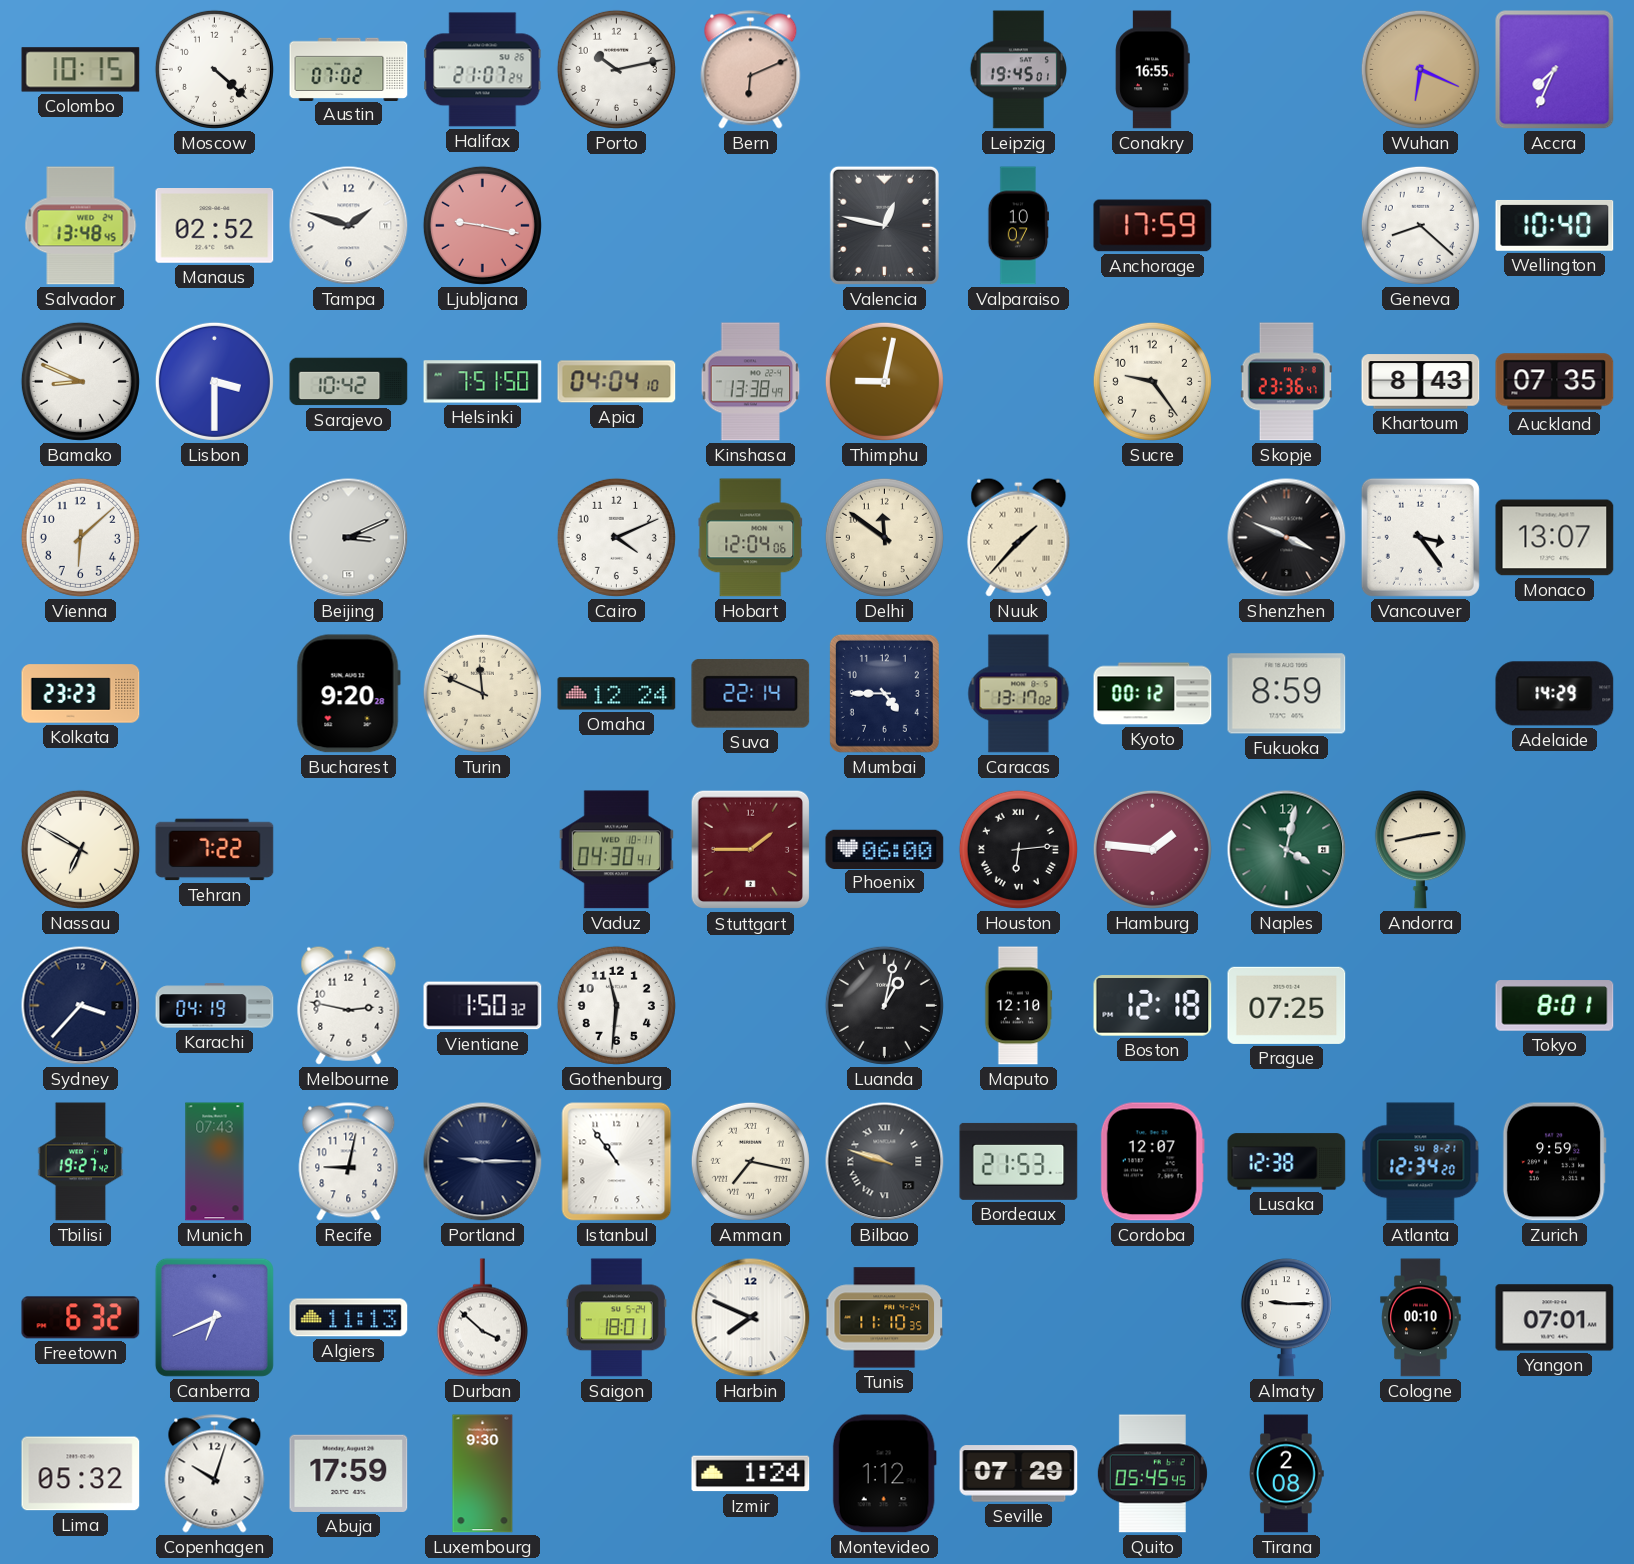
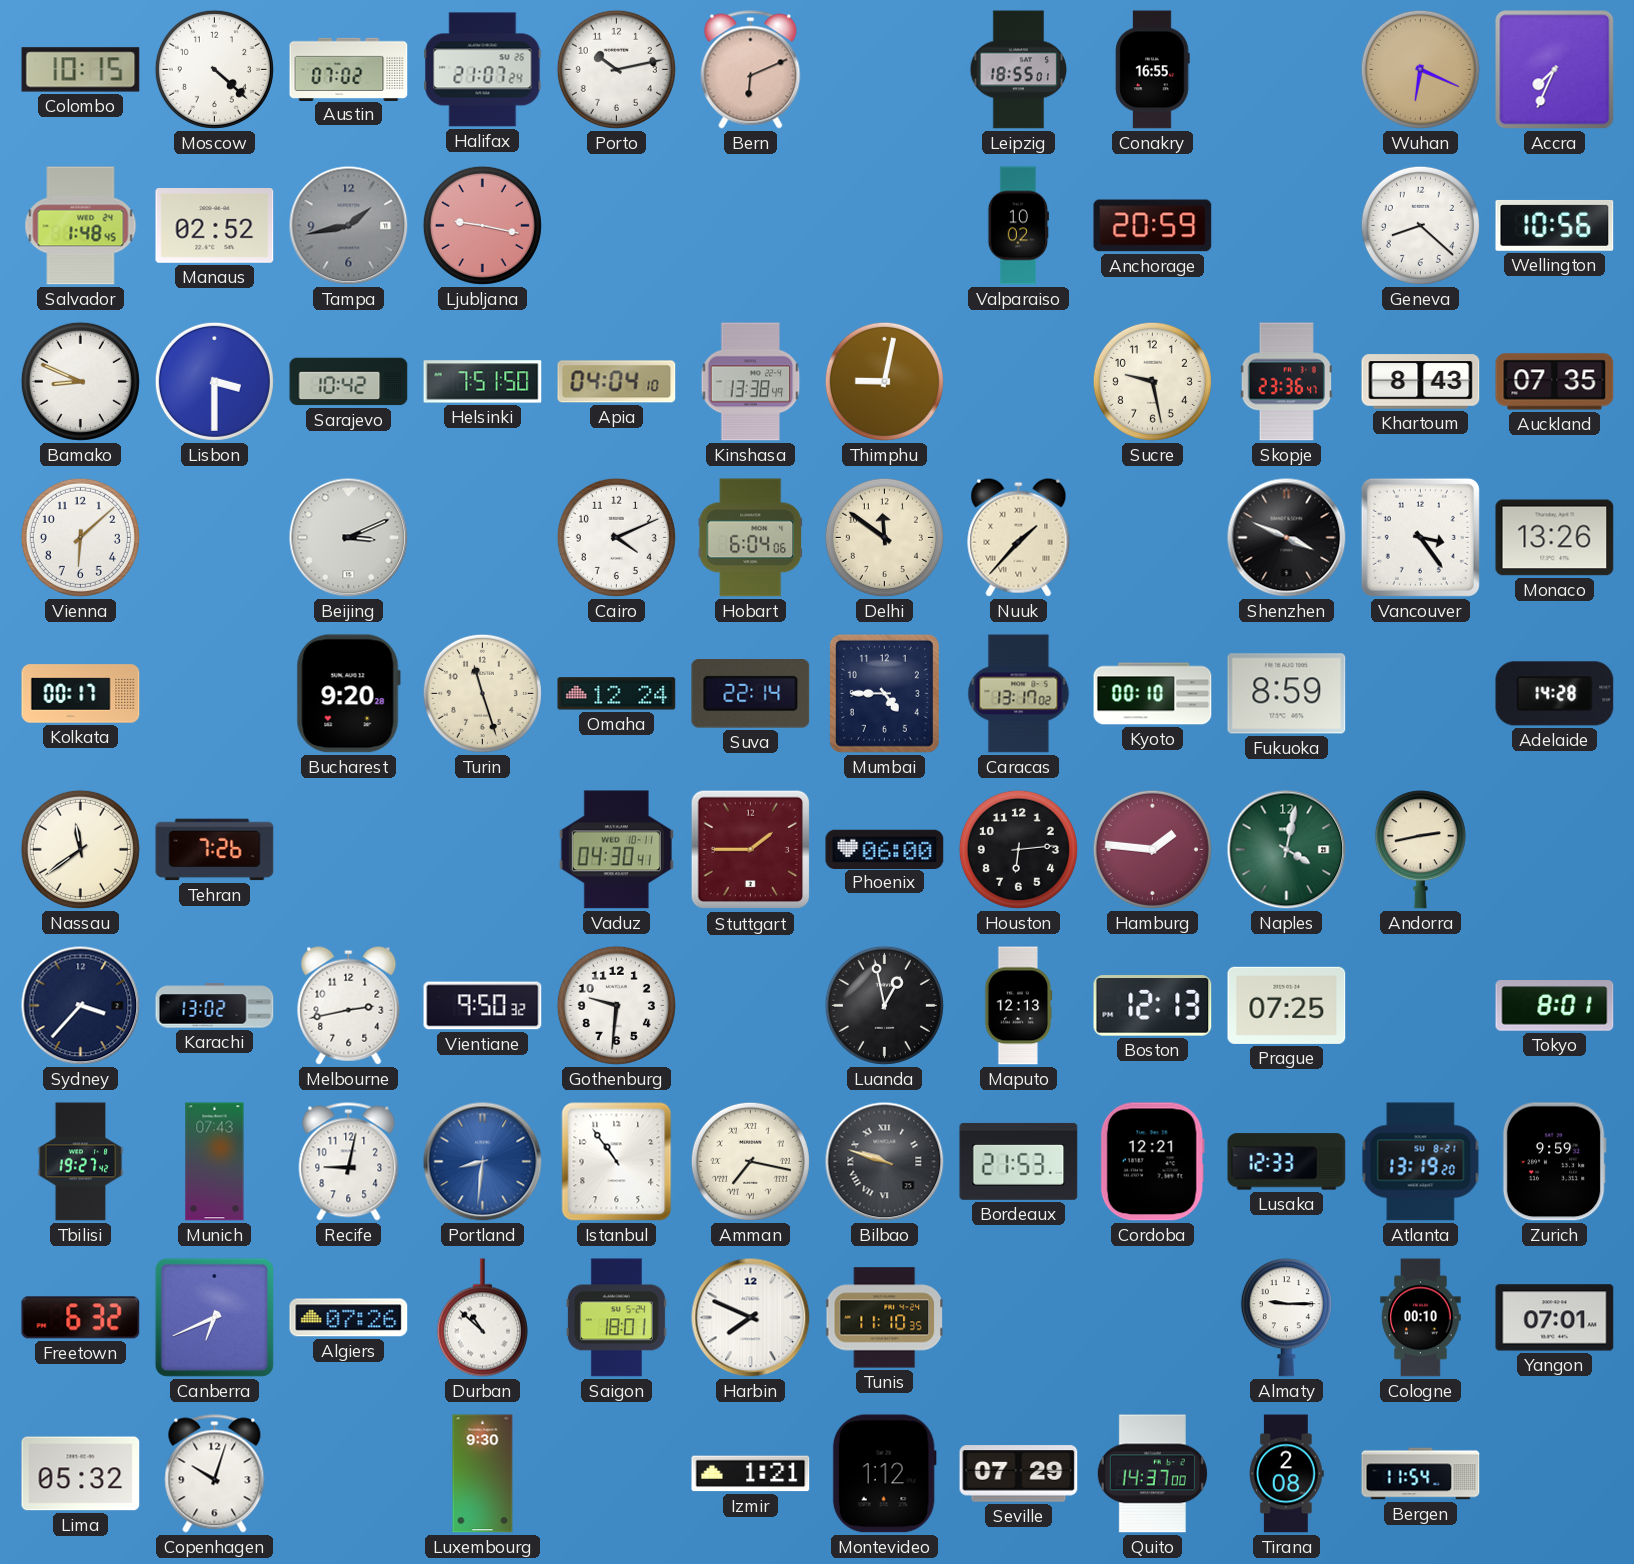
Leipzig: 19:45 -> 18:55 (1019, 70)
Salvador: 13:48 -> 1:48 (81, 226)
Tampa: 1:48 -> 1:43 (349, 226)
Tampa dial: white -> grey (349, 226)
Valencia: 12:47 -> none (884, 225)
Valparaiso: 10:07 -> 10:02 (1018, 226)
Anchorage: 17:59 -> 20:59 (1153, 226)
Wellington: 10:40 -> 10:56 (1555, 225)
Sucre: 9:24 -> 9:28 (1152, 381)
Hobart: 12:04 -> 6:04 (751, 538)
Monaco: 13:07 -> 13:26 (1555, 538)
Kolkata: 23:23 -> 00:17 (81, 694)
Turin: 11:49 -> 11:27 (482, 693)
Kyoto: 00:12 -> 00:10 (1153, 694)
Adelaide: 14:29 -> 14:28 (1555, 694)
Nassau: 6:50 -> 11:39 (80, 849)
Tehran: 7:22 -> 7:26 (215, 850)
Houston numerals: Roman -> Arabic (1018, 849)
Karachi: 04:19 -> 13:02 (215, 1006)
Melbourne: 2:47 -> 2:43 (349, 1005)
Vientiane: 1:50 -> 9:50 (483, 1006)
Gothenburg: 11:31 -> 9:31 (616, 1005)
Luanda: 1:02 -> 12:58 (884, 1005)
Maputo: 12:10 -> 12:13 (1018, 1006)
Boston: 12:18 -> 12:13 (1153, 1006)
Portland: 9:15 -> 8:31 (483, 1162)
Portland dial: navy -> blue (483, 1162)
Cordoba: 12:07 -> 12:21 (1152, 1162)
Lusaka: 12:38 -> 12:33 (1287, 1162)
Atlanta: 12:34 -> 13:19 (1421, 1162)
Algiers: 11:13 -> 07:26 (349, 1318)
Durban: 3:52 -> 10:52 (482, 1318)
Abuja: 17:59 -> none (349, 1473)
Izmir: 1:24 -> 1:21 (751, 1474)
Quito: 05:45 -> 14:37 (1152, 1474)
Bergen: none -> 11:54 (1421, 1474)
